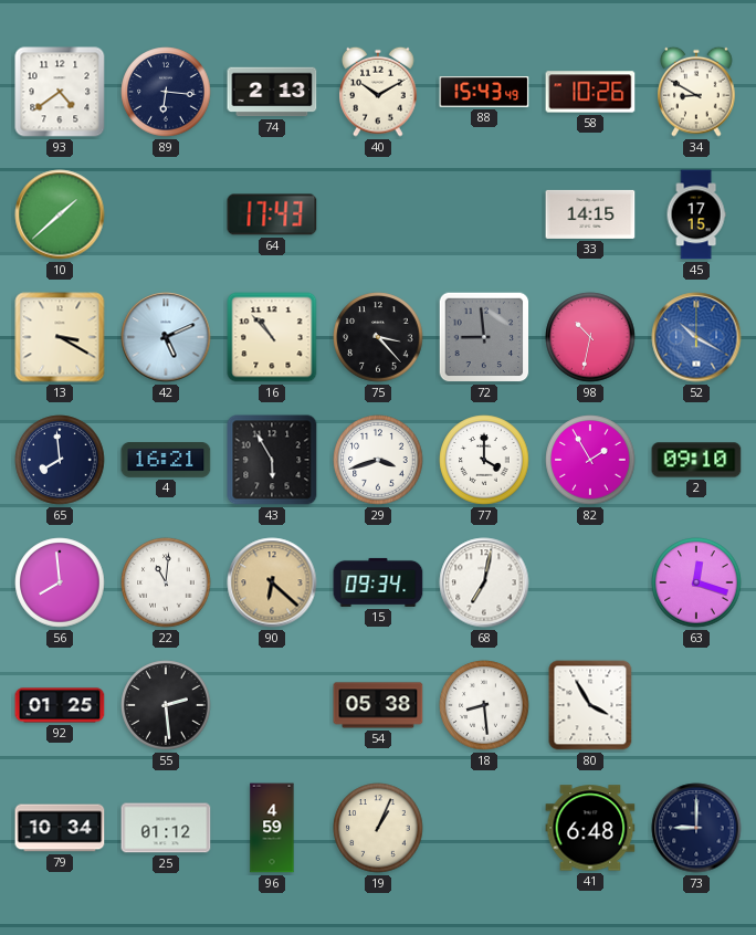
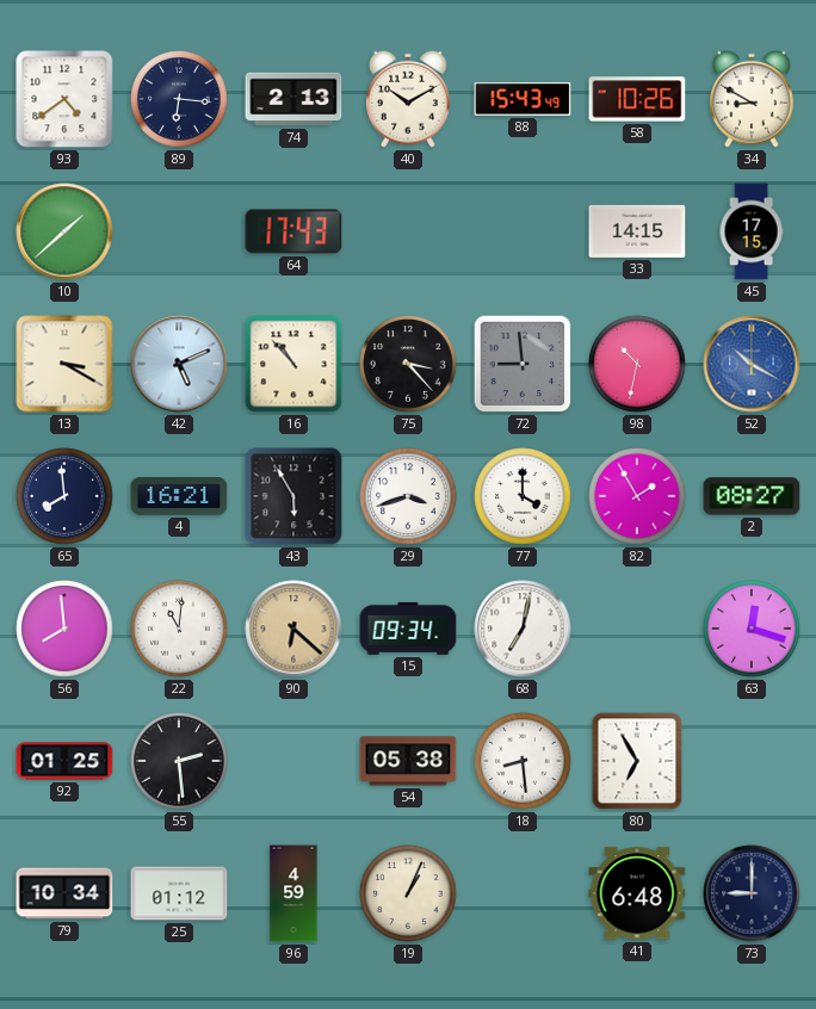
2: 09:10 -> 08:27 (752, 496)
80: 3:55 -> 6:55 (637, 761)
